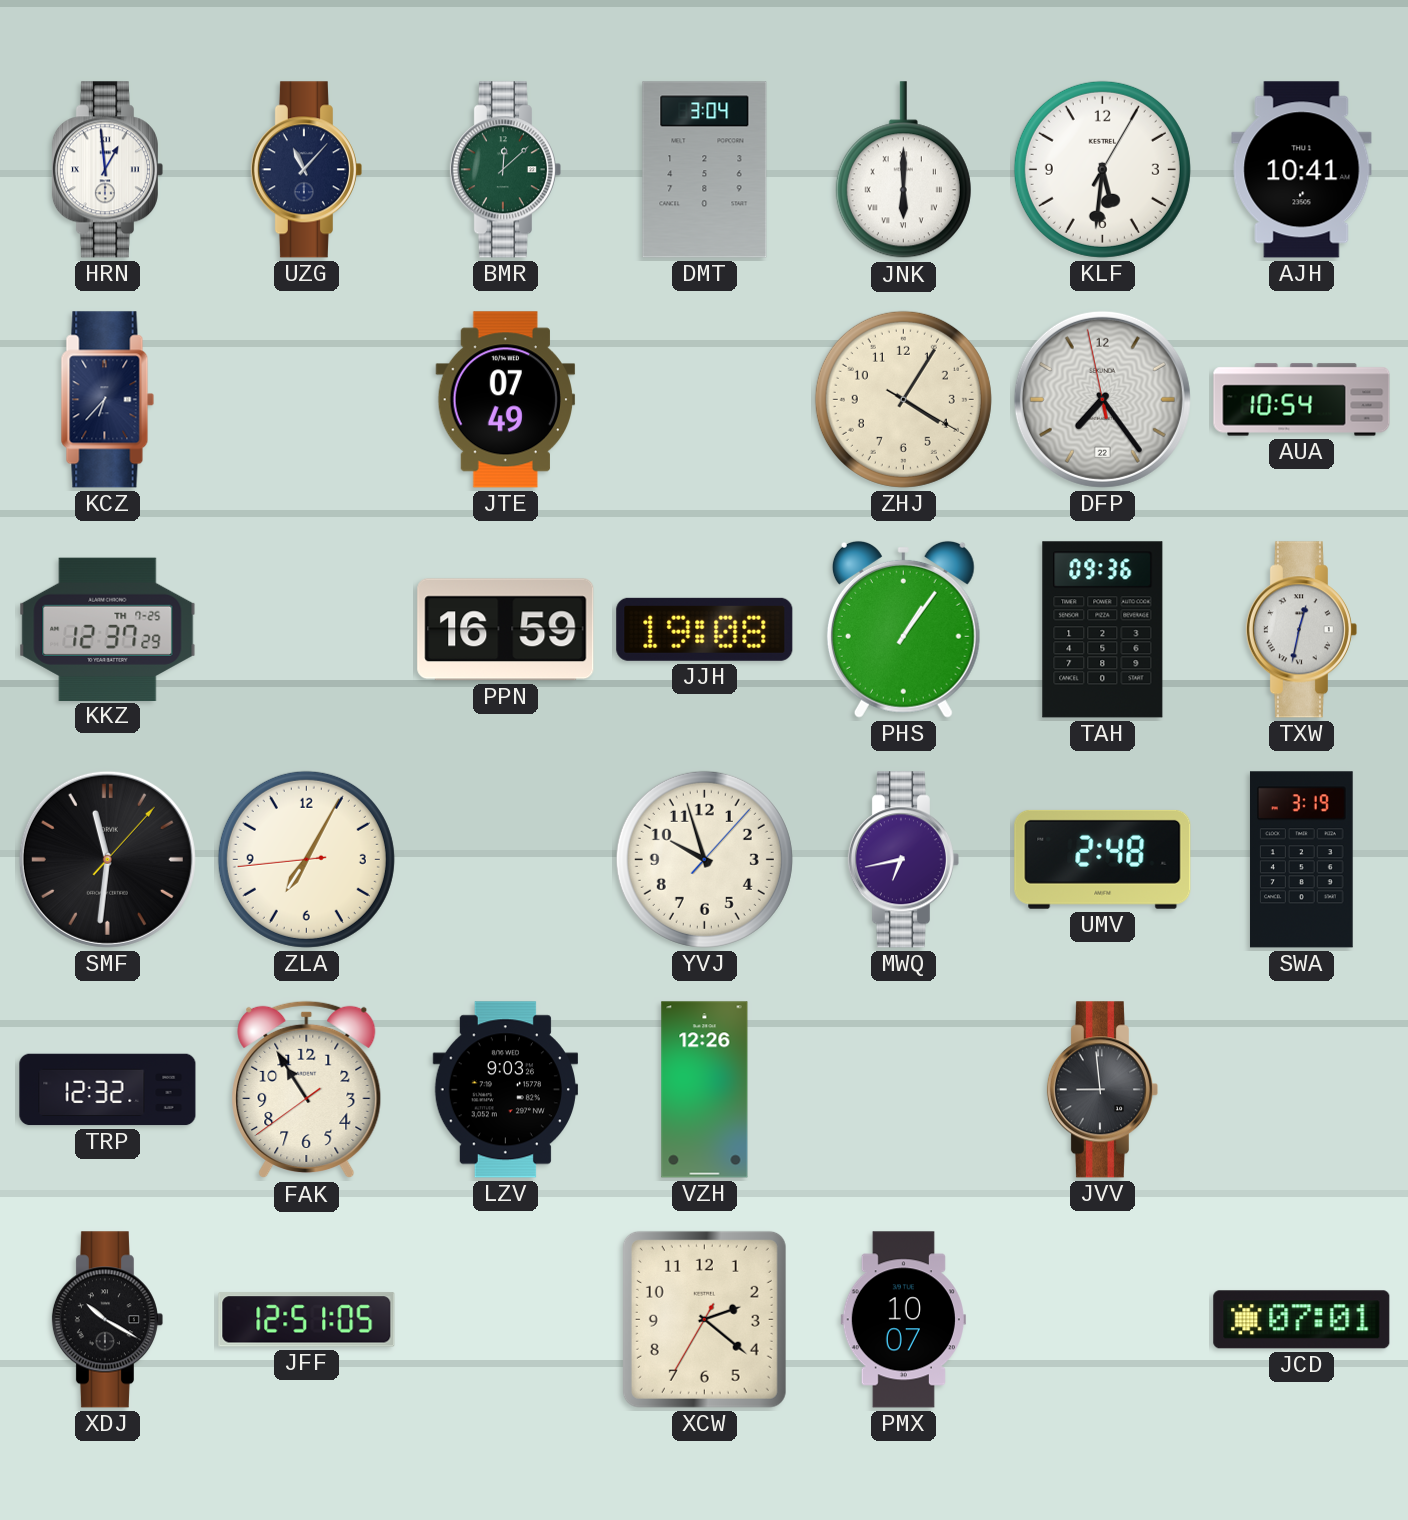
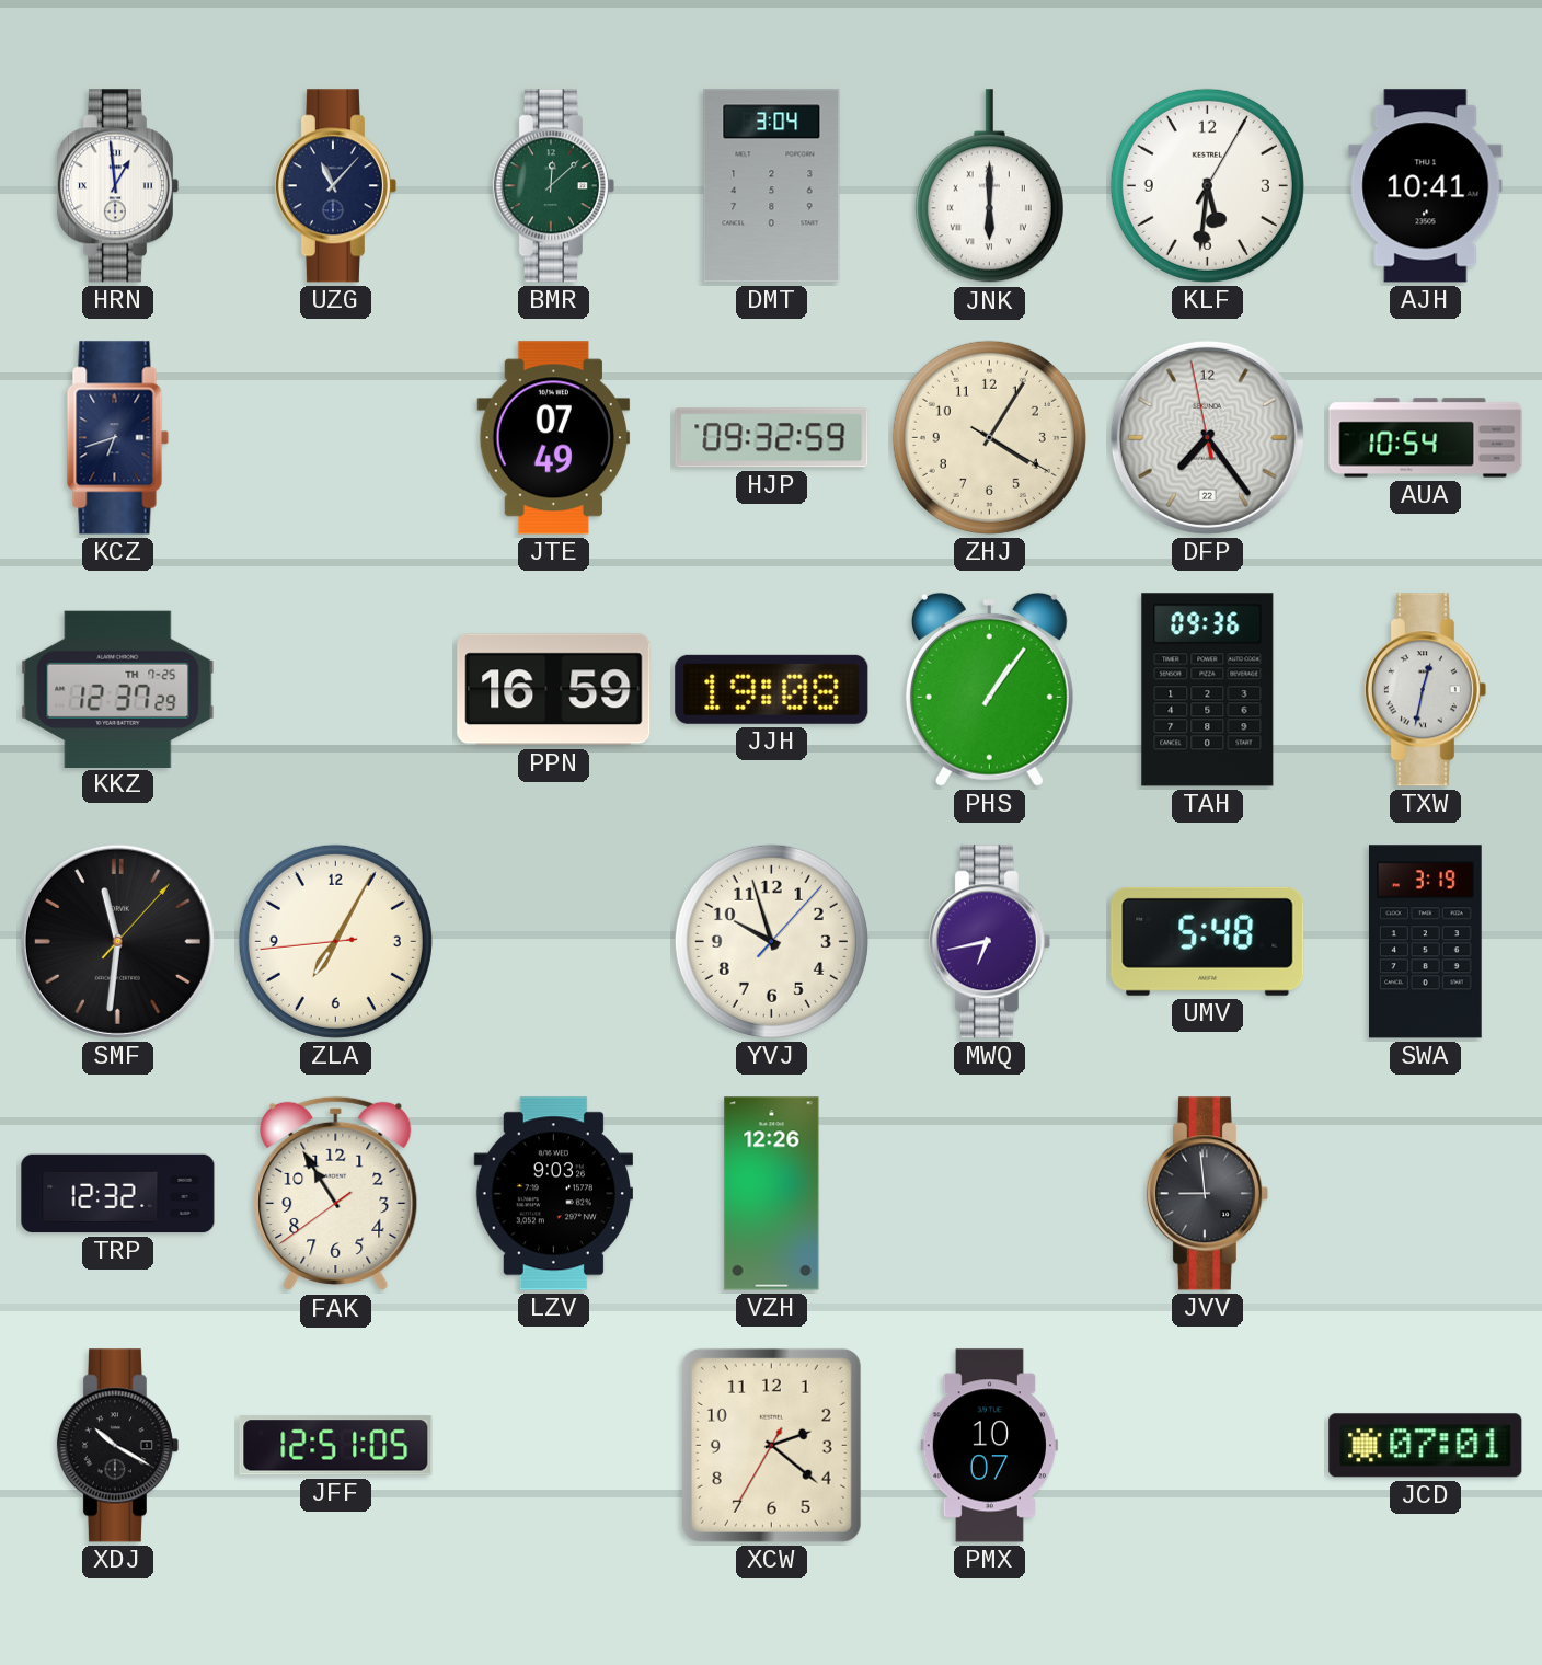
KCZ: 6:37 -> 6:42 (118, 438)
HJP: none -> 09:32 (772, 438)
UMV: 2:48 -> 5:48 (1208, 941)
